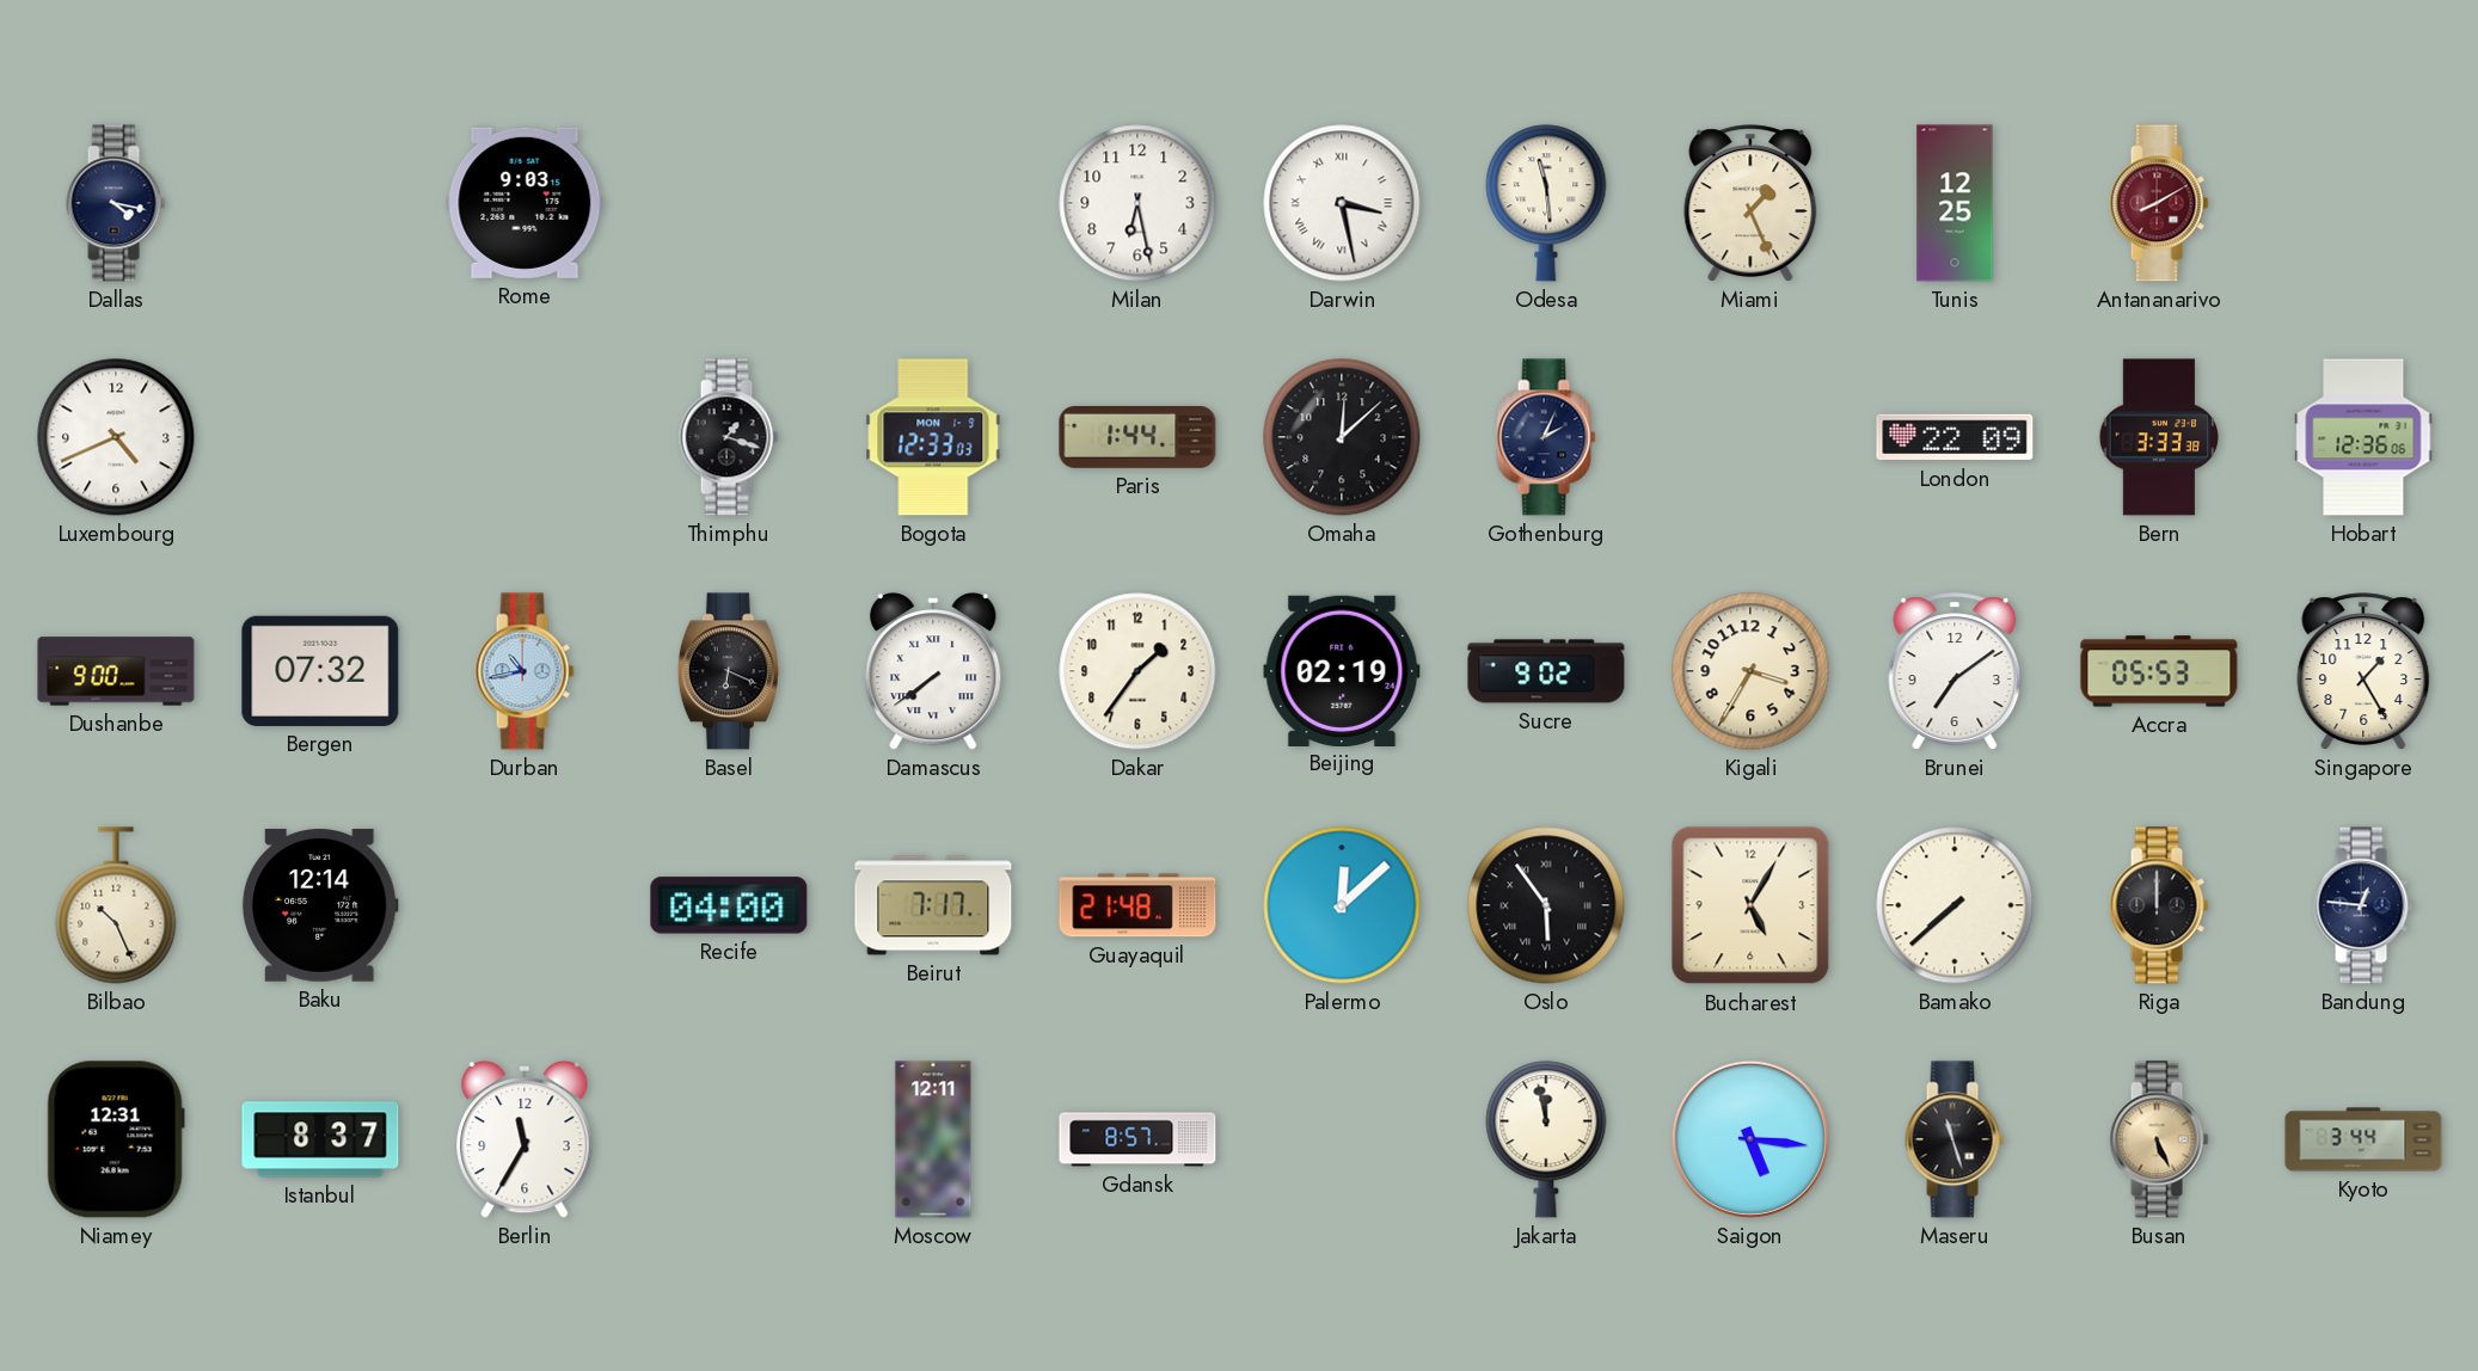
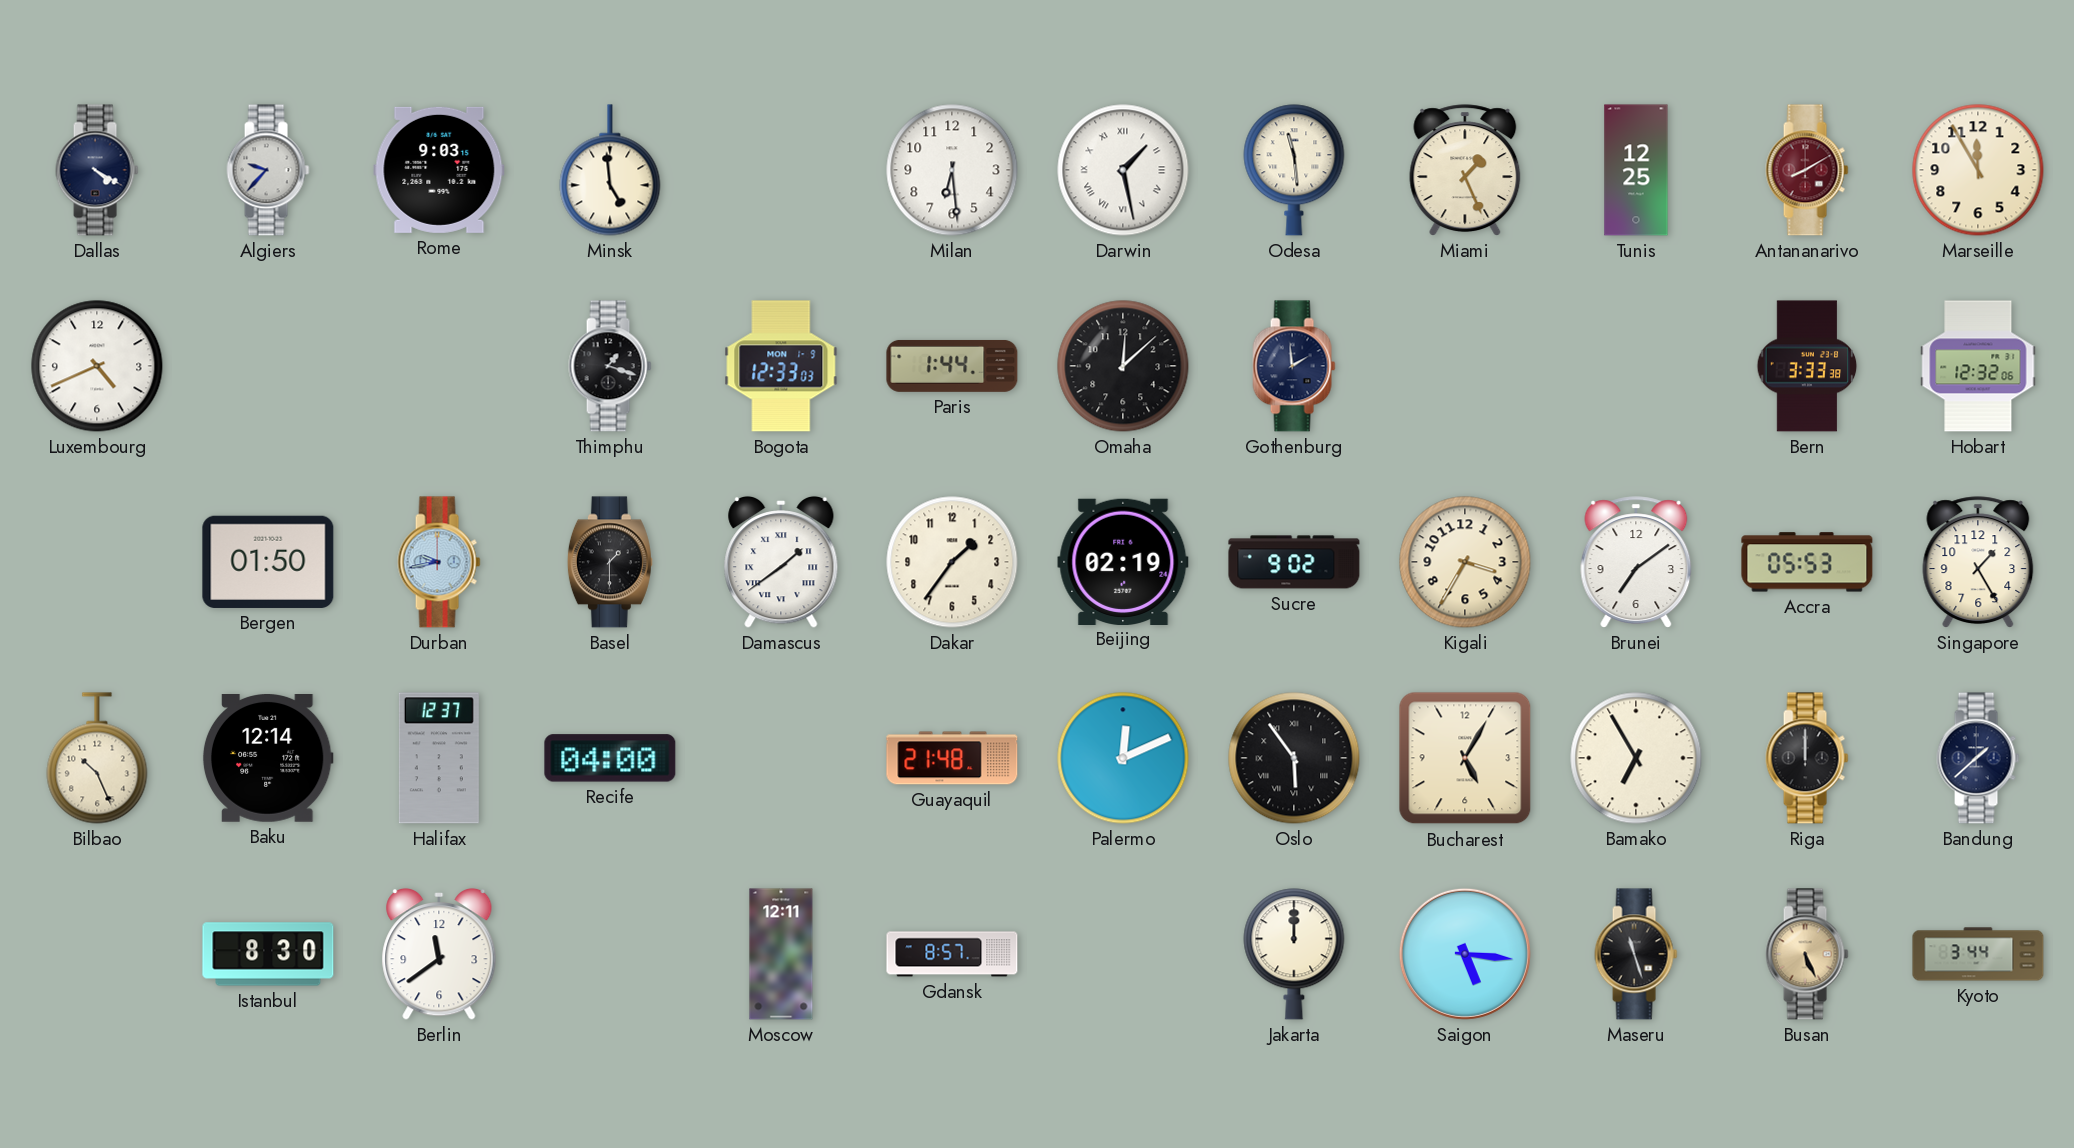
Dallas: 4:17 -> 4:20 (97, 170)
Algiers: none -> 9:37 (268, 170)
Minsk: none -> 4:59 (610, 170)
Milan: 6:28 -> 6:29 (952, 170)
Darwin: 3:28 -> 1:28 (1123, 170)
Marseille: none -> 11:55 (1978, 170)
Gothenburg: 2:04 -> 1:59 (1294, 366)
London: 22:09 -> none (1955, 437)
Hobart: 12:36 -> 12:32 (1978, 366)
Dushanbe: 9:00 -> none (116, 671)
Bergen: 07:32 -> 01:50 (268, 562)
Durban: 10:43 -> 9:43 (439, 562)
Basel: 6:19 -> 1:30 (610, 562)
Damascus: 7:39 -> 1:39 (781, 562)
Halifax: none -> 12:37 (439, 758)
Beirut: 7:17 -> none (933, 905)
Palermo: 12:08 -> 12:11 (1123, 758)
Bamako: 7:38 -> 6:55 (1636, 758)
Bandung: 12:46 -> 1:38 (1978, 758)
Niamey: 12:31 -> none (116, 1139)
Istanbul: 8:37 -> 8:30 (268, 954)
Berlin: 11:35 -> 11:39 (439, 954)
Jakarta: 11:58 -> 12:00 (1294, 954)
